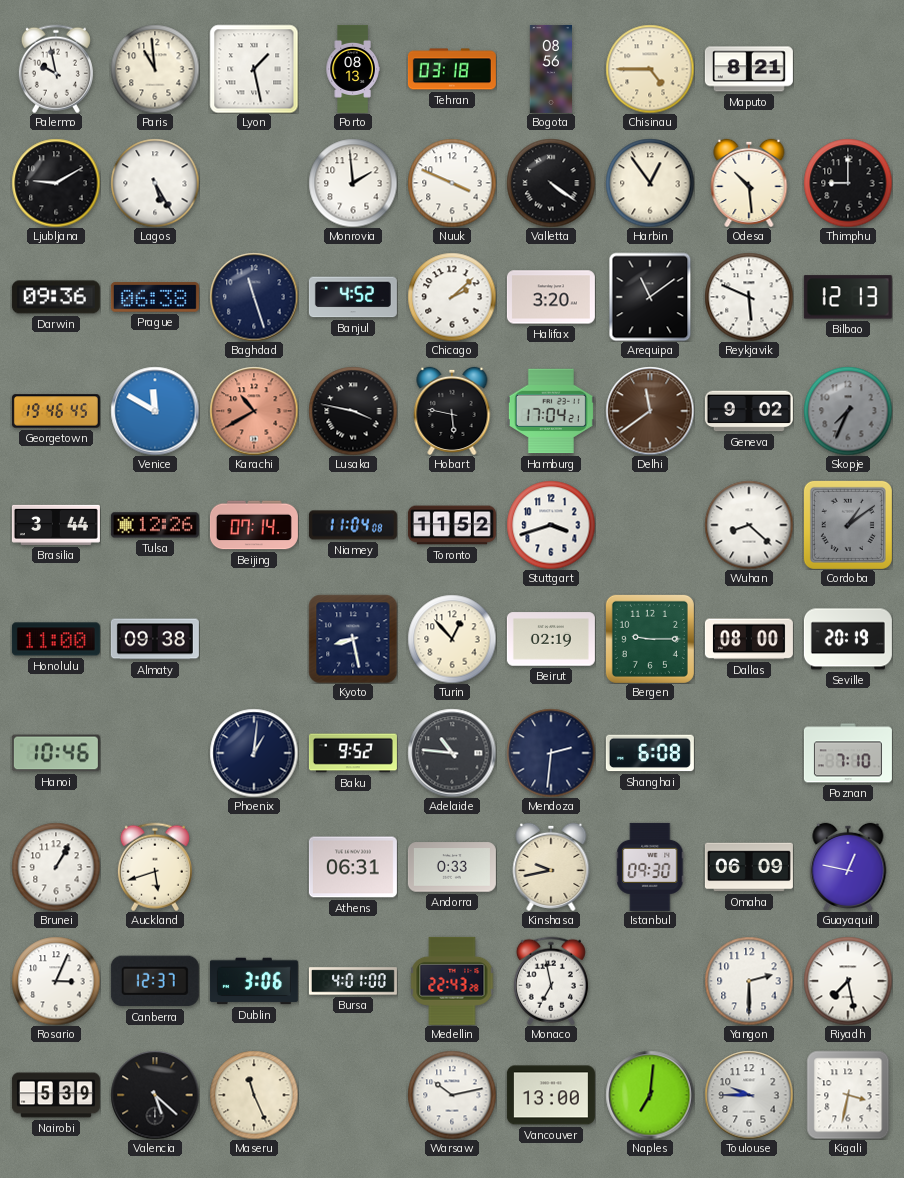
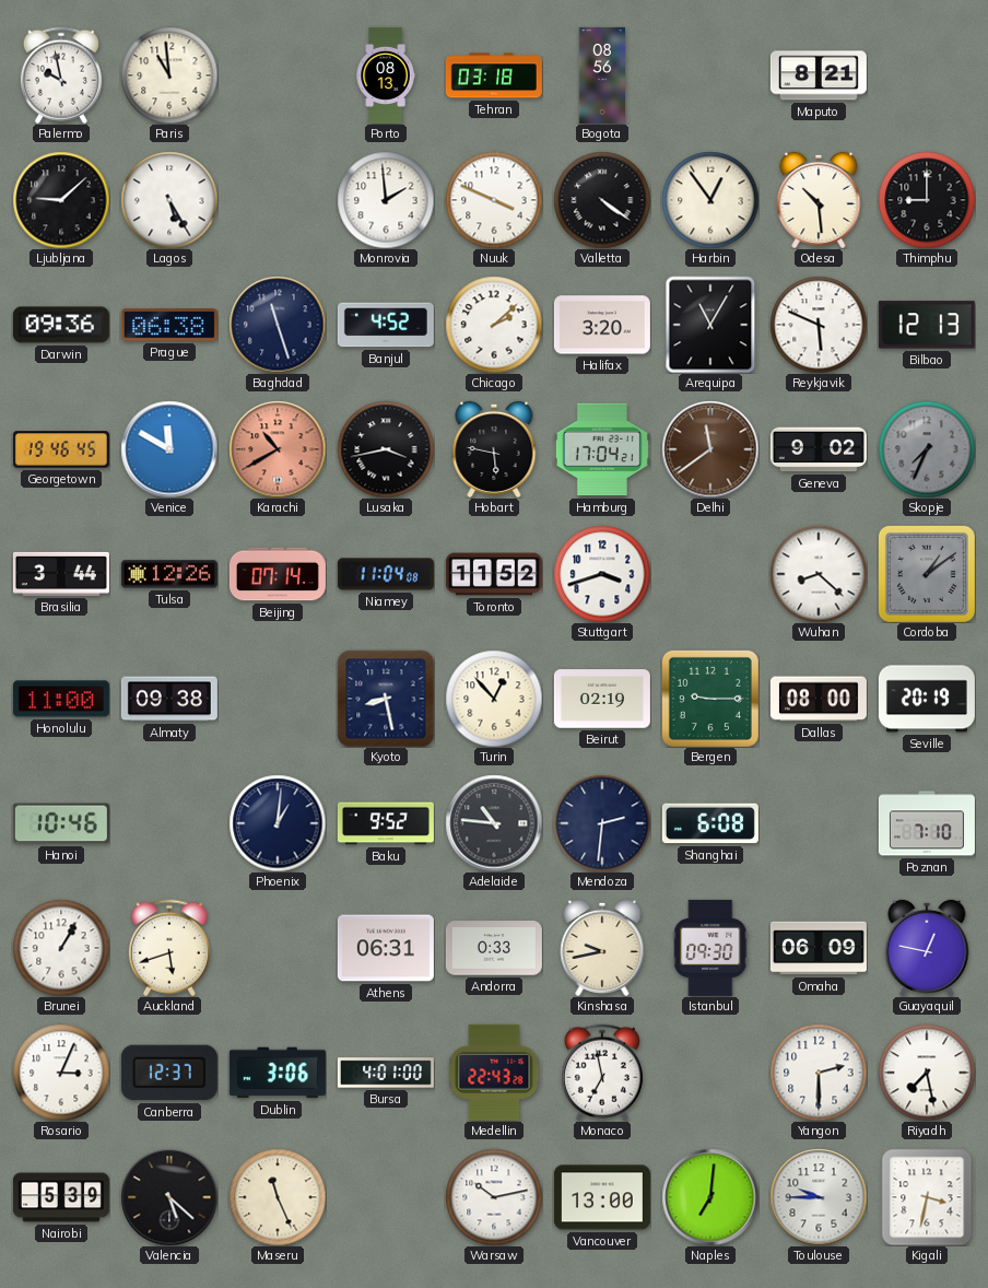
Lyon: 1:28 -> none (254, 69)
Chisinau: 4:45 -> none (650, 69)
Ljubljana: 9:10 -> 9:08 (61, 200)
Arequipa: 11:09 -> 11:05 (710, 325)
Lusaka: 3:47 -> 3:43 (386, 449)
